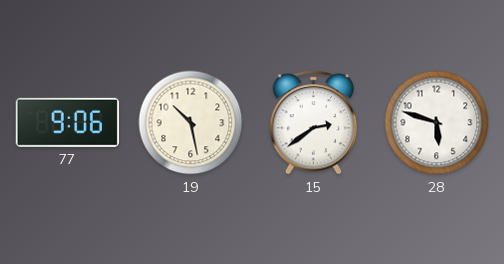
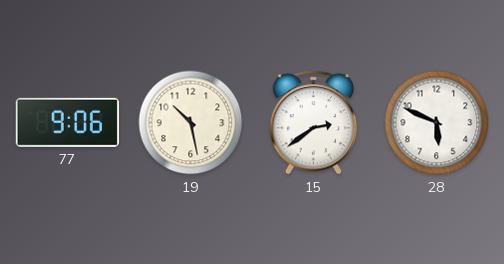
28: 5:48 -> 5:49 (437, 123)
